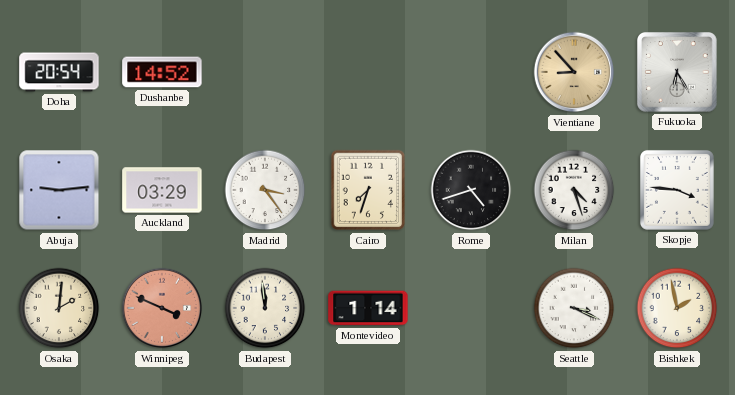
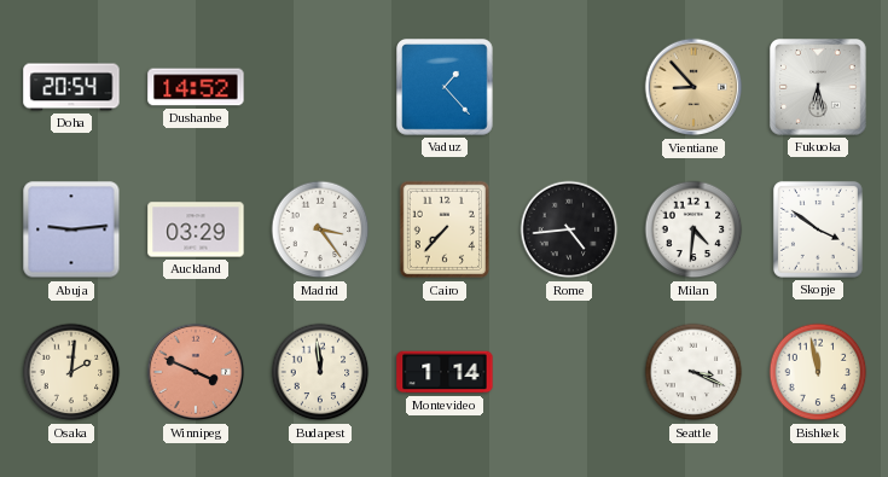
Vaduz: none -> 1:23 (445, 87)
Fukuoka: 6:25 -> 6:28 (818, 87)
Cairo: 7:33 -> 7:37 (445, 229)
Rome: 4:42 -> 4:44 (569, 229)
Milan: 4:27 -> 4:31 (693, 229)
Skopje: 3:46 -> 3:51 (818, 229)
Bishkek: 1:58 -> 11:58 (818, 372)
